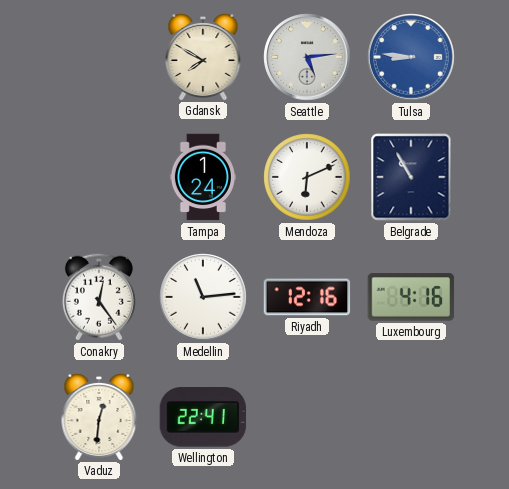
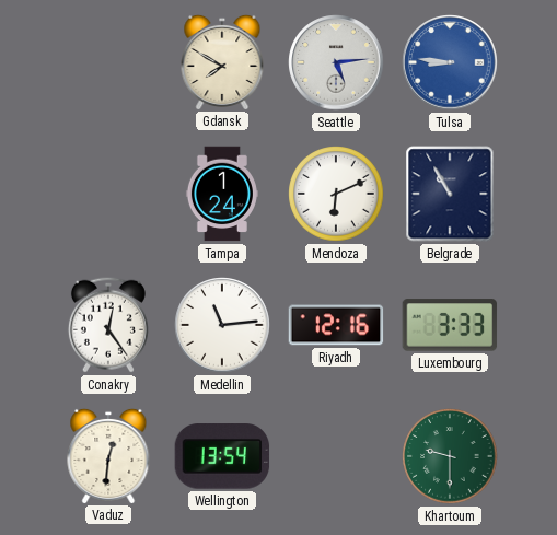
Luxembourg: 4:16 -> 3:33 (450, 325)
Wellington: 22:41 -> 13:54 (222, 456)
Khartoum: none -> 9:30 (450, 456)
